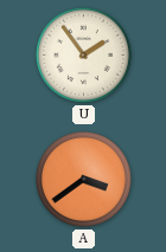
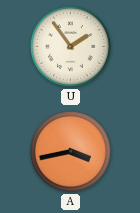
A: 3:39 -> 3:43 (70, 151)
